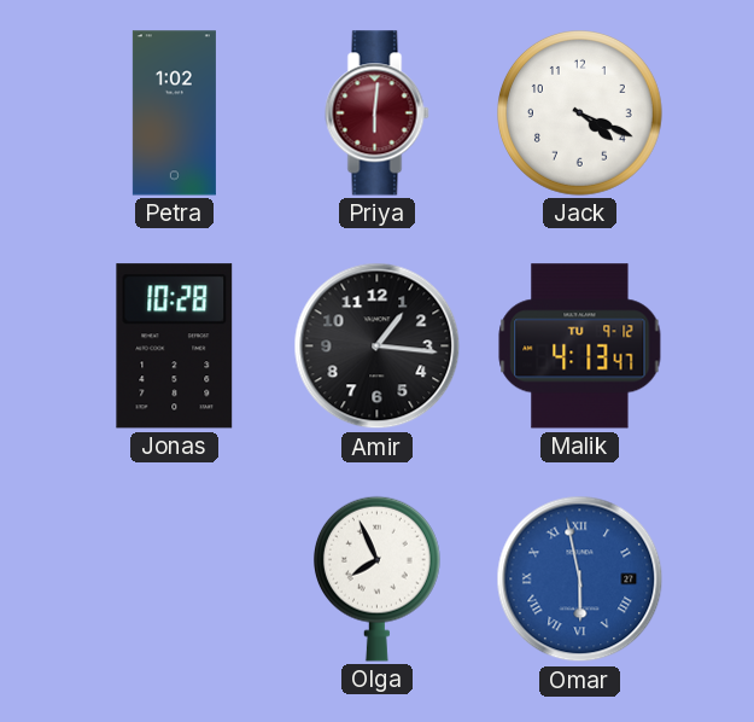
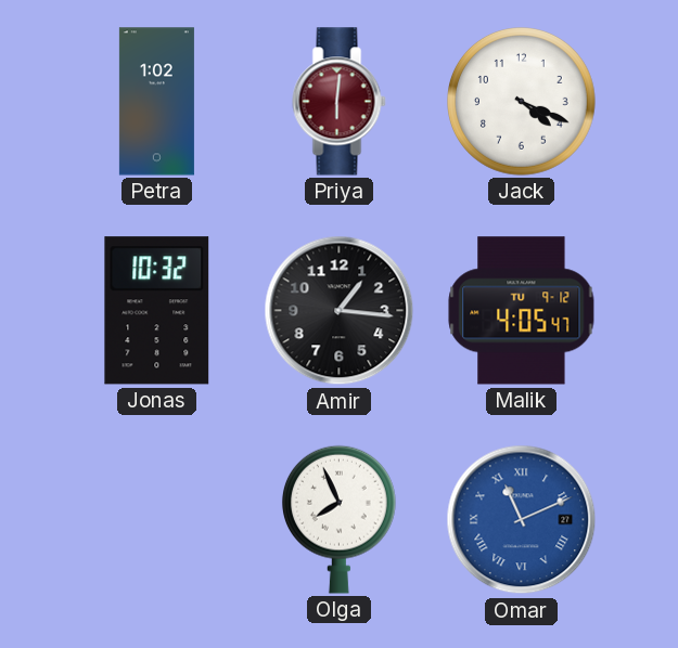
Jonas: 10:28 -> 10:32 (157, 311)
Malik: 4:13 -> 4:05 (522, 311)
Omar: 5:58 -> 11:11 (522, 520)
